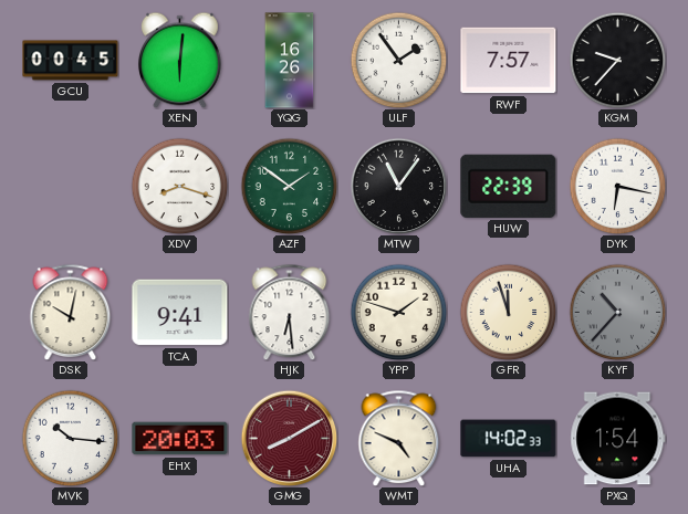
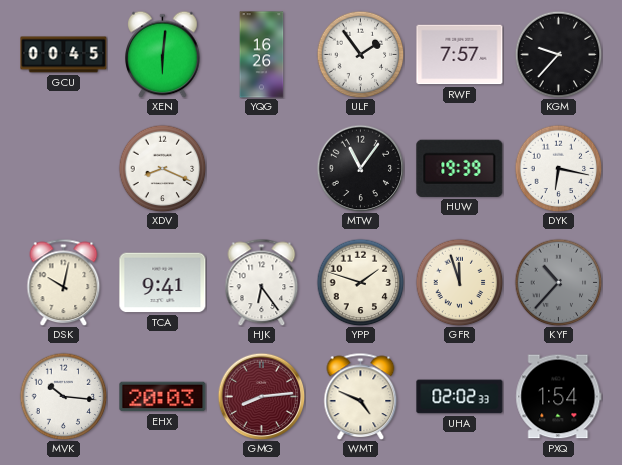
XDV: 8:18 -> 8:19 (162, 168)
AZF: 1:51 -> none (289, 186)
HUW: 22:39 -> 19:39 (460, 168)
HJK: 6:29 -> 6:24 (262, 282)
GMG: 8:10 -> 8:14 (261, 396)
UHA: 14:02 -> 02:02 (460, 397)
